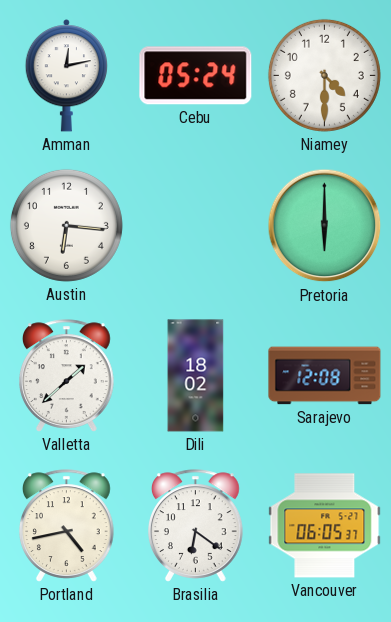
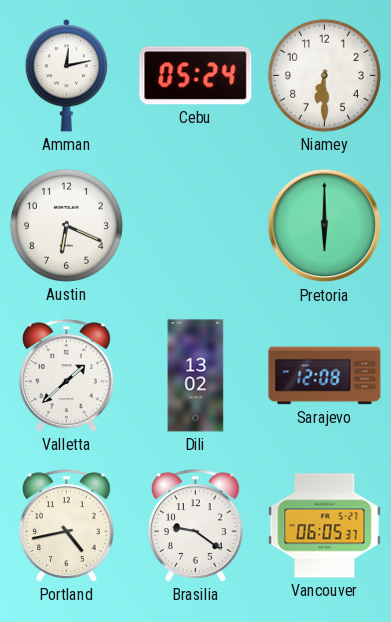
Niamey: 4:30 -> 6:30 (324, 75)
Austin: 6:16 -> 6:19 (66, 225)
Dili: 18:02 -> 13:02 (196, 376)
Brasilia: 6:21 -> 9:21 (196, 526)
